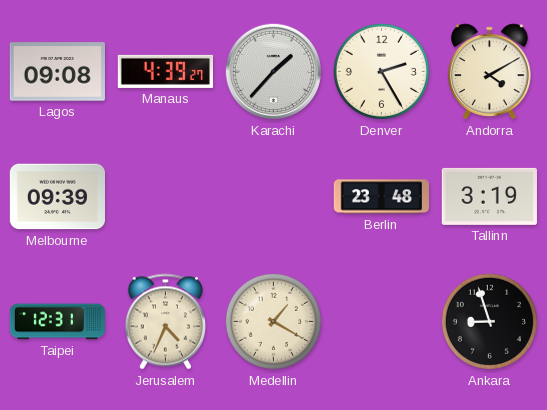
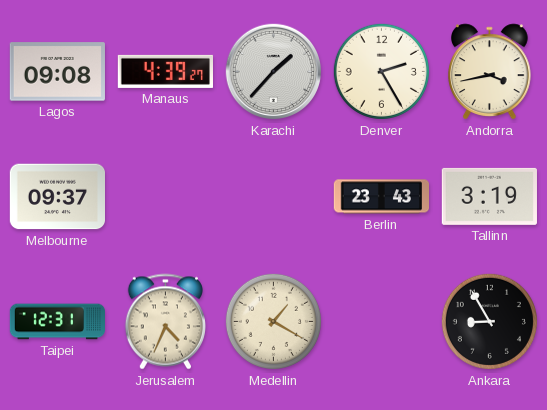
Andorra: 4:10 -> 3:43 (490, 72)
Melbourne: 09:39 -> 09:37 (57, 197)
Berlin: 23:48 -> 23:43 (381, 197)
Ankara: 8:57 -> 8:55 (489, 321)
